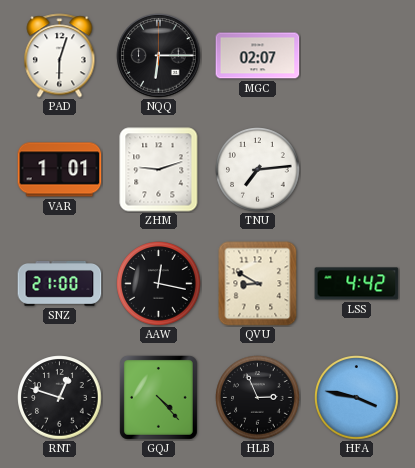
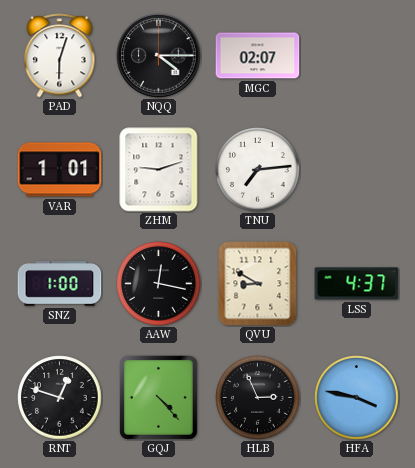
NQQ: 6:15 -> 4:15 (159, 56)
SNZ: 21:00 -> 1:00 (60, 284)
LSS: 4:42 -> 4:37 (357, 284)
